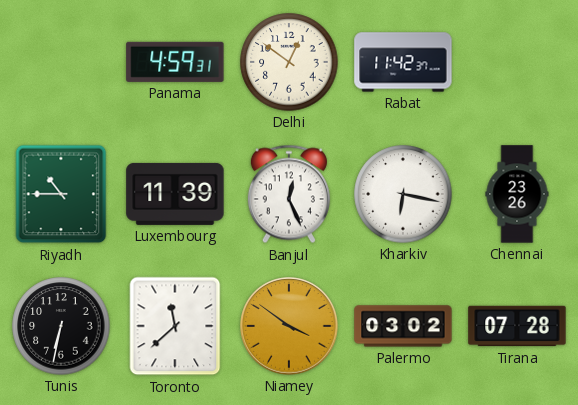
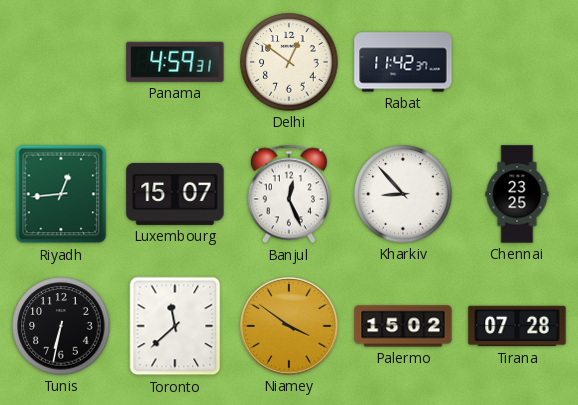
Riyadh: 10:45 -> 12:44 (61, 194)
Luxembourg: 11:39 -> 15:07 (175, 194)
Kharkiv: 6:17 -> 8:53 (403, 194)
Chennai: 23:26 -> 23:25 (517, 194)
Palermo: 03:02 -> 15:02 (403, 326)
